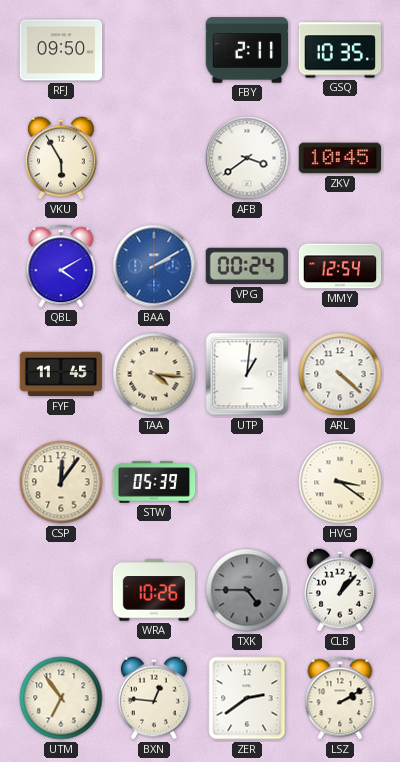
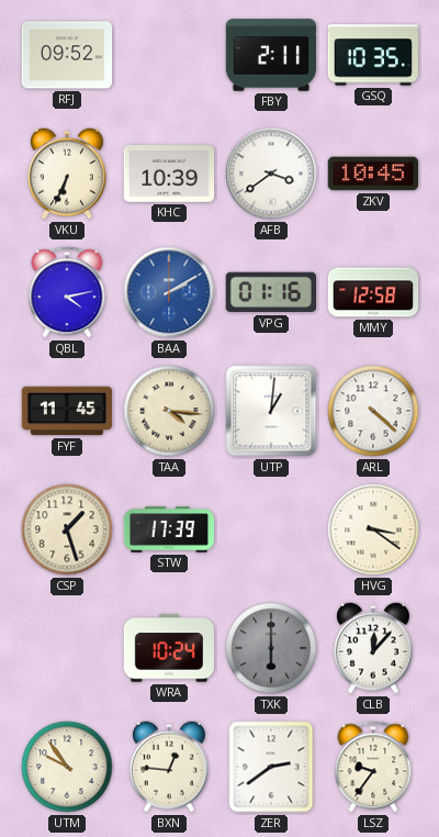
RFJ: 09:50 -> 09:52 (67, 55)
VKU: 5:55 -> 6:34 (68, 174)
KHC: none -> 10:39 (169, 174)
QBL: 4:10 -> 4:13 (67, 292)
VPG: 00:24 -> 01:16 (270, 292)
MMY: 12:54 -> 12:58 (373, 292)
CSP: 12:06 -> 1:27 (67, 529)
STW: 05:39 -> 17:39 (169, 529)
WRA: 10:26 -> 10:24 (169, 648)
TXK: 4:45 -> 6:00 (271, 648)
CLB: 1:07 -> 12:07 (374, 648)
UTM: 6:54 -> 9:54 (67, 767)
LSZ: 2:10 -> 9:36 (373, 767)
